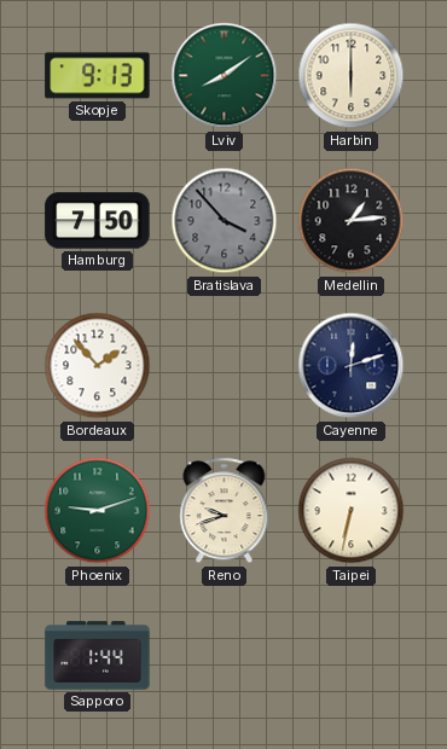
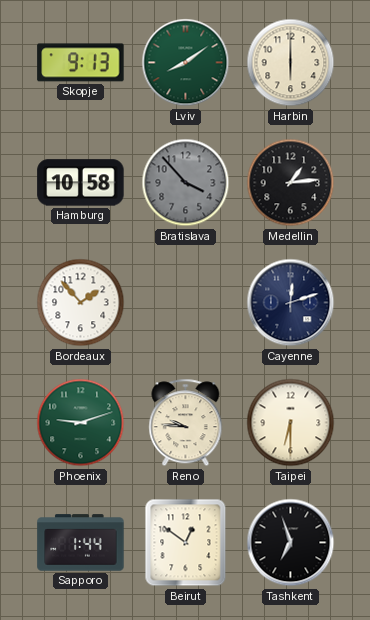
Hamburg: 7:50 -> 10:58 (81, 183)
Reno: 9:42 -> 9:46 (186, 423)
Taipei: 6:32 -> 6:30 (291, 423)
Beirut: none -> 12:51 (186, 543)
Tashkent: none -> 6:57 (291, 543)
